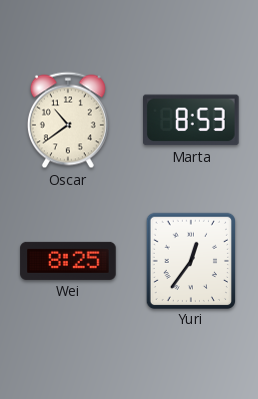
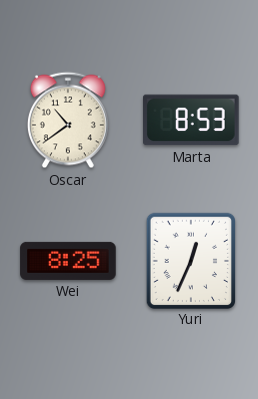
Yuri: 12:36 -> 12:34 (190, 260)
